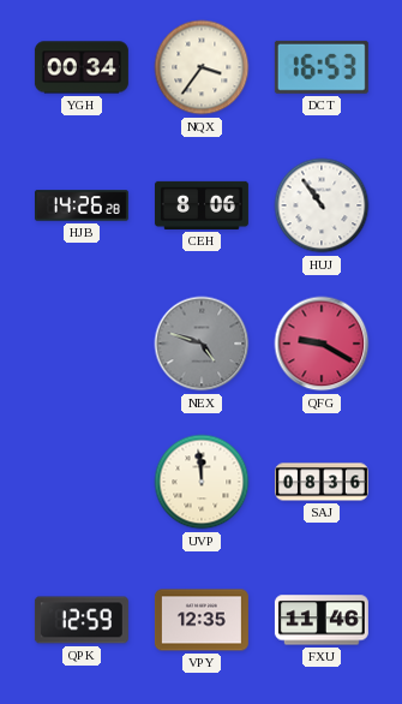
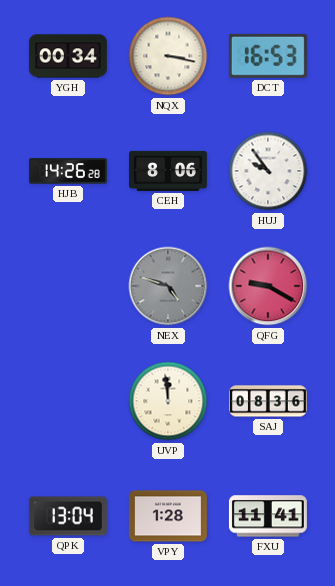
NQX: 3:36 -> 3:17 (168, 56)
HUJ: 10:54 -> 9:54 (268, 171)
QPK: 12:59 -> 13:04 (68, 516)
VPY: 12:35 -> 1:28 (168, 516)
FXU: 11:46 -> 11:41 (268, 516)
